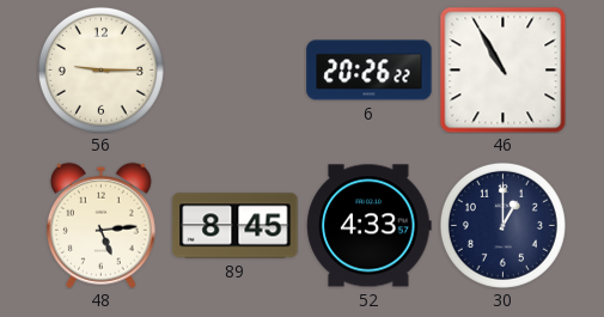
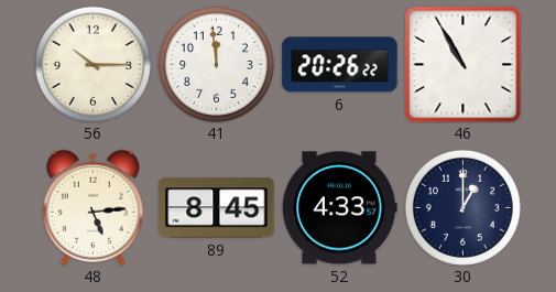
56: 9:15 -> 10:15 (92, 64)
41: none -> 11:59 (216, 64)
